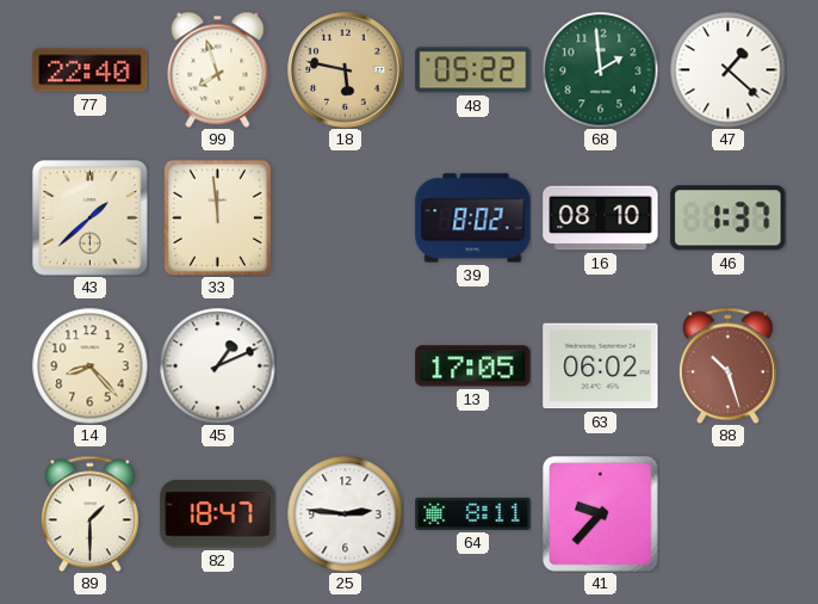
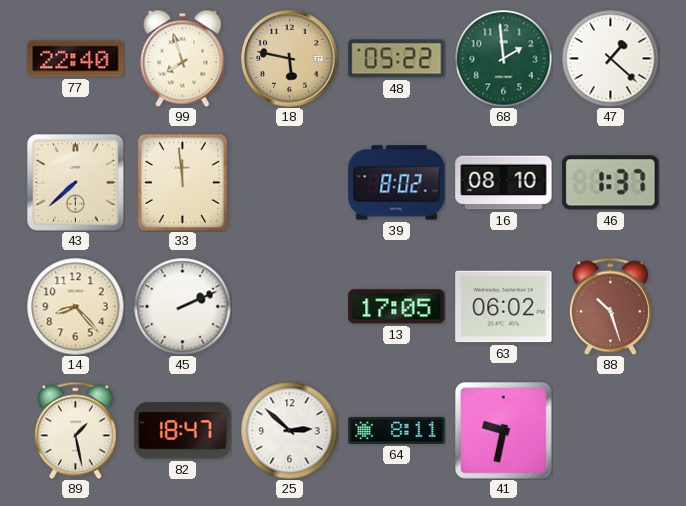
43: 1:38 -> 7:38 (76, 183)
45: 1:11 -> 2:11 (182, 306)
89: 1:30 -> 1:28 (75, 430)
25: 2:46 -> 2:52 (289, 430)
41: 9:37 -> 9:32 (504, 431)
